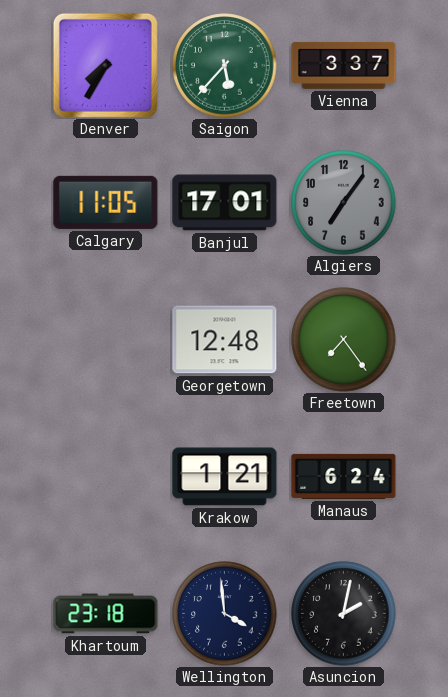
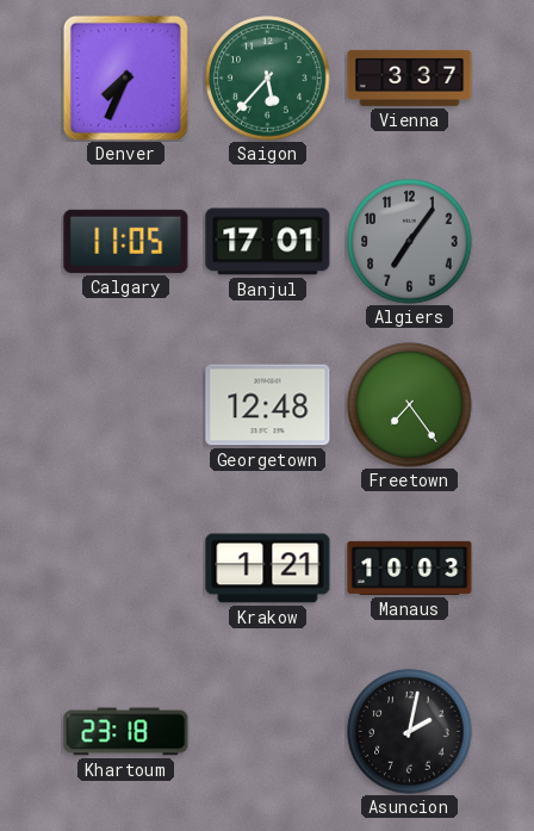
Denver: 7:35 -> 7:34 (125, 77)
Manaus: 6:24 -> 10:03 (410, 568)
Wellington: 3:59 -> none (225, 614)
